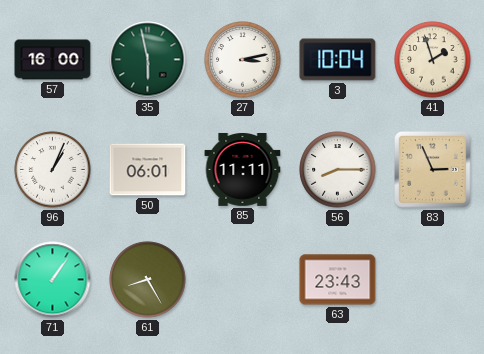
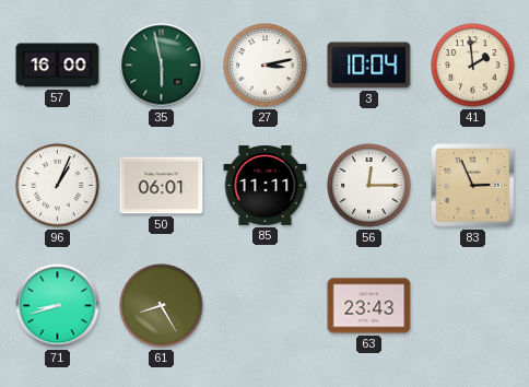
41: 1:57 -> 1:59 (473, 66)
56: 8:15 -> 12:15 (369, 186)
71: 1:06 -> 8:42 (58, 306)
